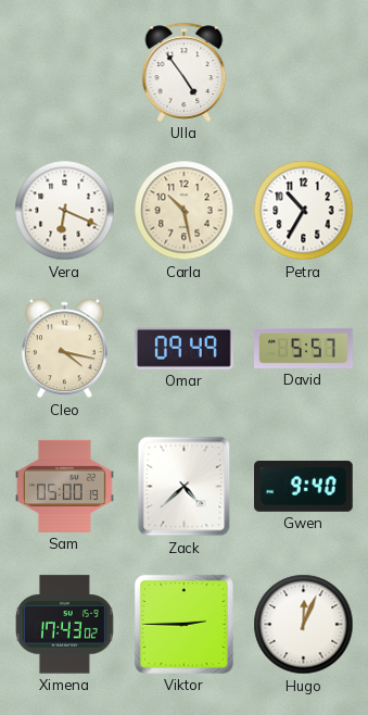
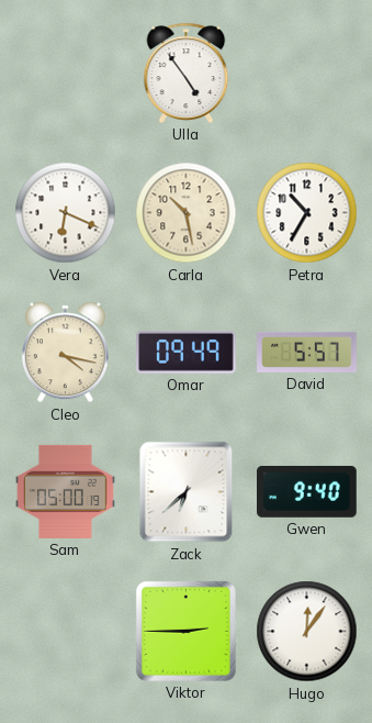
Zack: 4:38 -> 6:38 (187, 492)
Ximena: 17:43 -> none (64, 625)
Hugo: 12:04 -> 12:06 (307, 632)
